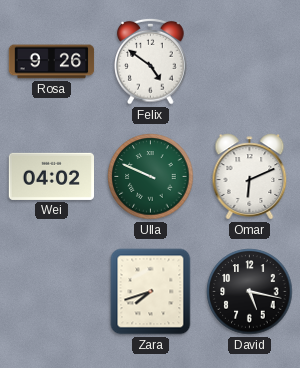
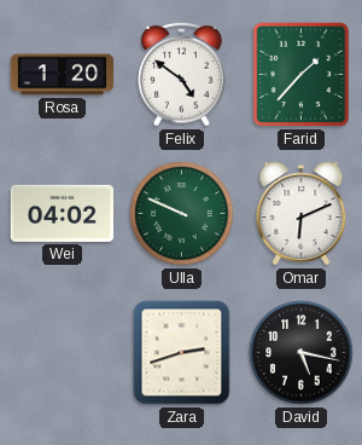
Rosa: 9:26 -> 1:20 (63, 75)
Farid: none -> 1:37 (302, 75)
Zara: 7:42 -> 2:42 (182, 353)
